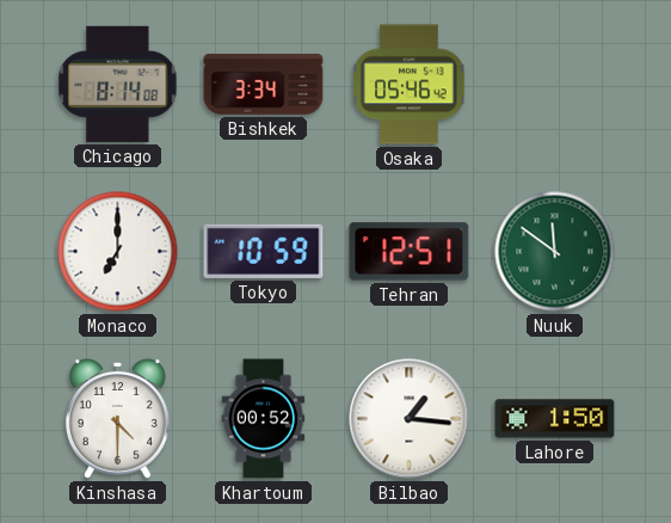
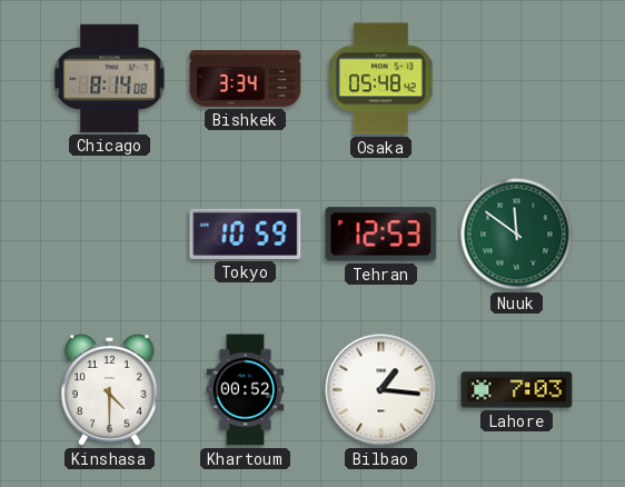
Osaka: 05:46 -> 05:48 (381, 79)
Monaco: 7:00 -> none (118, 252)
Tehran: 12:51 -> 12:53 (381, 235)
Lahore: 1:50 -> 7:03 (517, 390)
